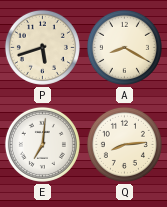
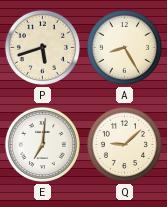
A: 8:20 -> 8:25 (124, 47)
Q: 8:14 -> 9:08 (124, 144)
